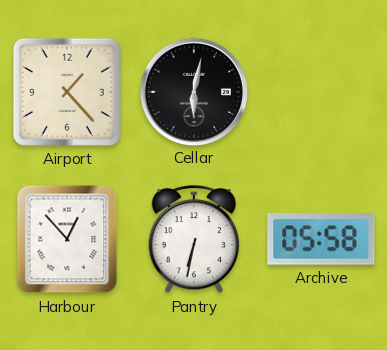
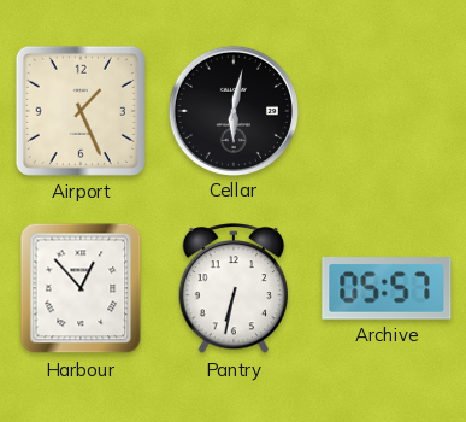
Airport: 1:23 -> 1:26 (81, 111)
Archive: 05:58 -> 05:57 (387, 288)
